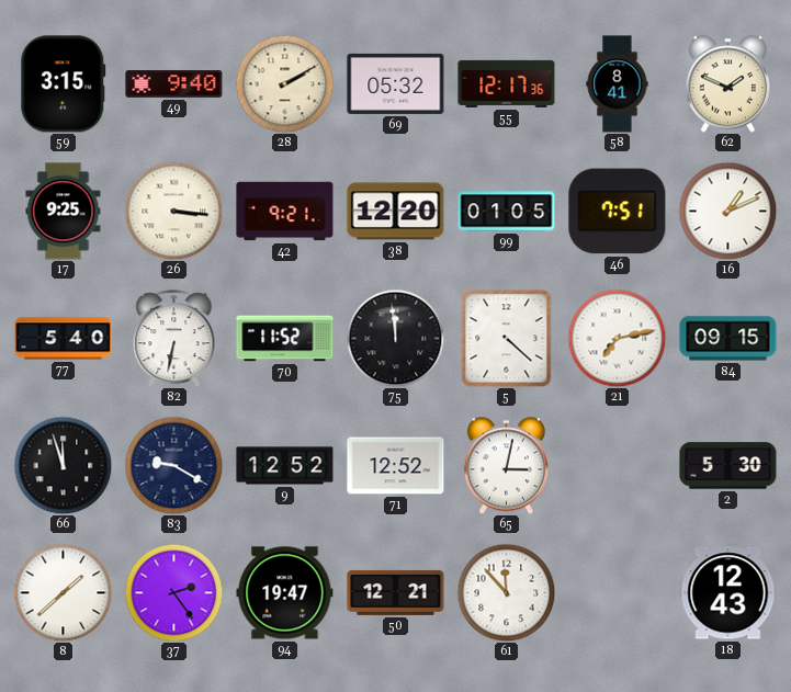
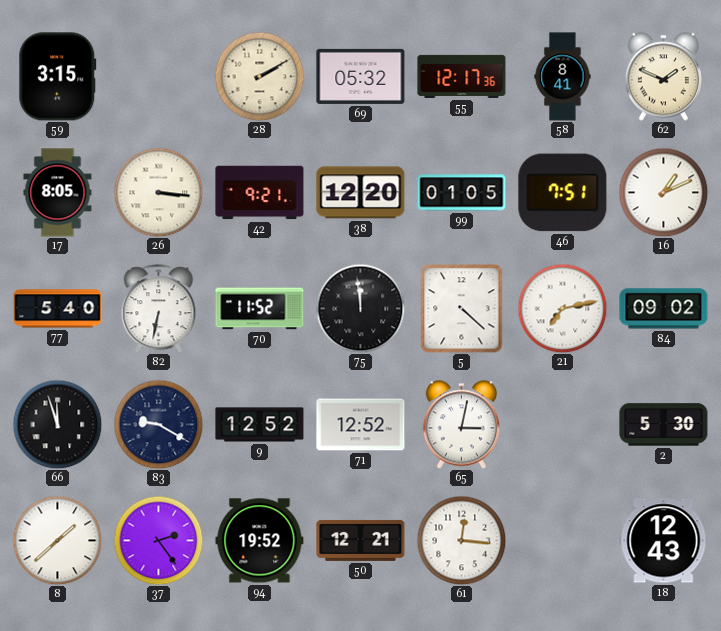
49: 9:40 -> none (174, 84)
17: 9:25 -> 8:05 (58, 193)
84: 09:15 -> 09:02 (664, 309)
94: 19:47 -> 19:52 (260, 541)
61: 11:53 -> 12:16 (461, 540)
